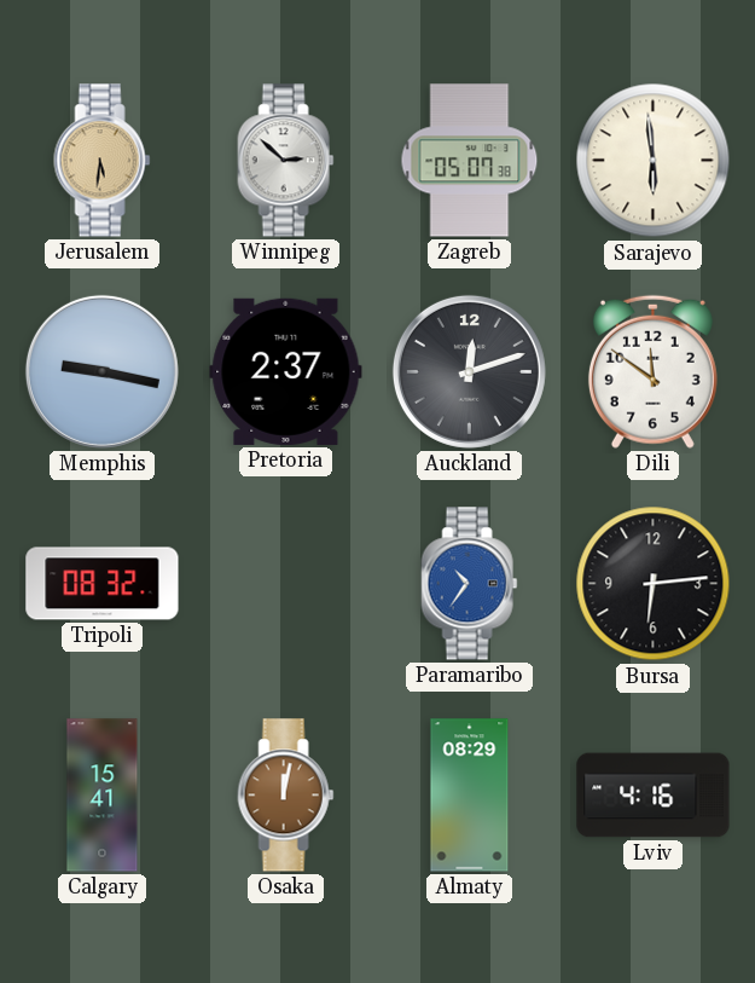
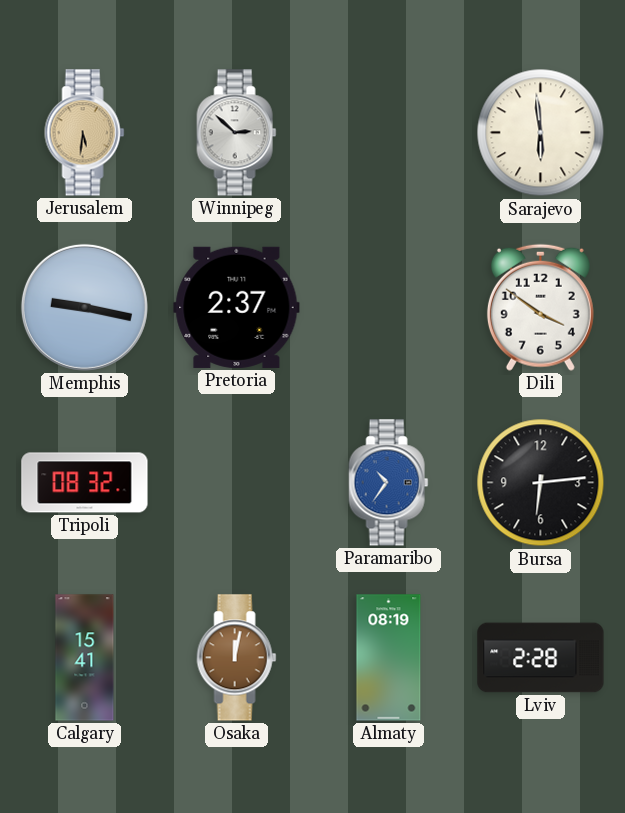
Zagreb: 05:07 -> none (470, 161)
Auckland: 12:12 -> none (469, 371)
Dili: 11:51 -> 3:51 (540, 307)
Almaty: 08:29 -> 08:19 (389, 658)
Lviv: 4:16 -> 2:28 (541, 658)
